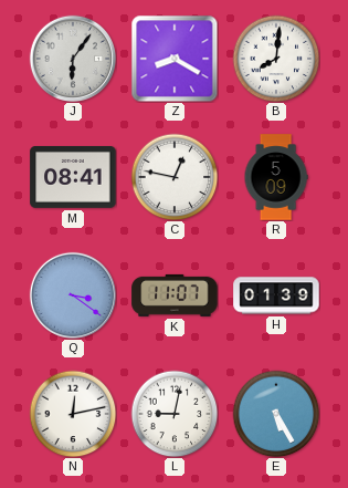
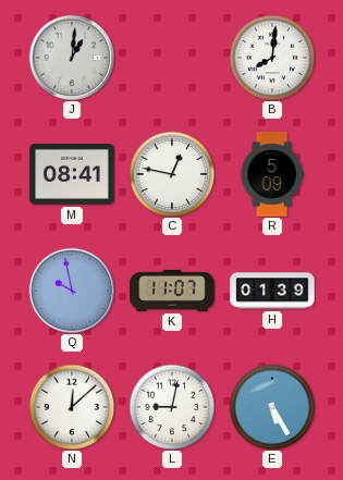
J: 6:06 -> 1:01 (71, 57)
Z: 8:20 -> none (175, 59)
Q: 3:21 -> 9:58 (71, 290)
N: 12:13 -> 12:08 (72, 407)
